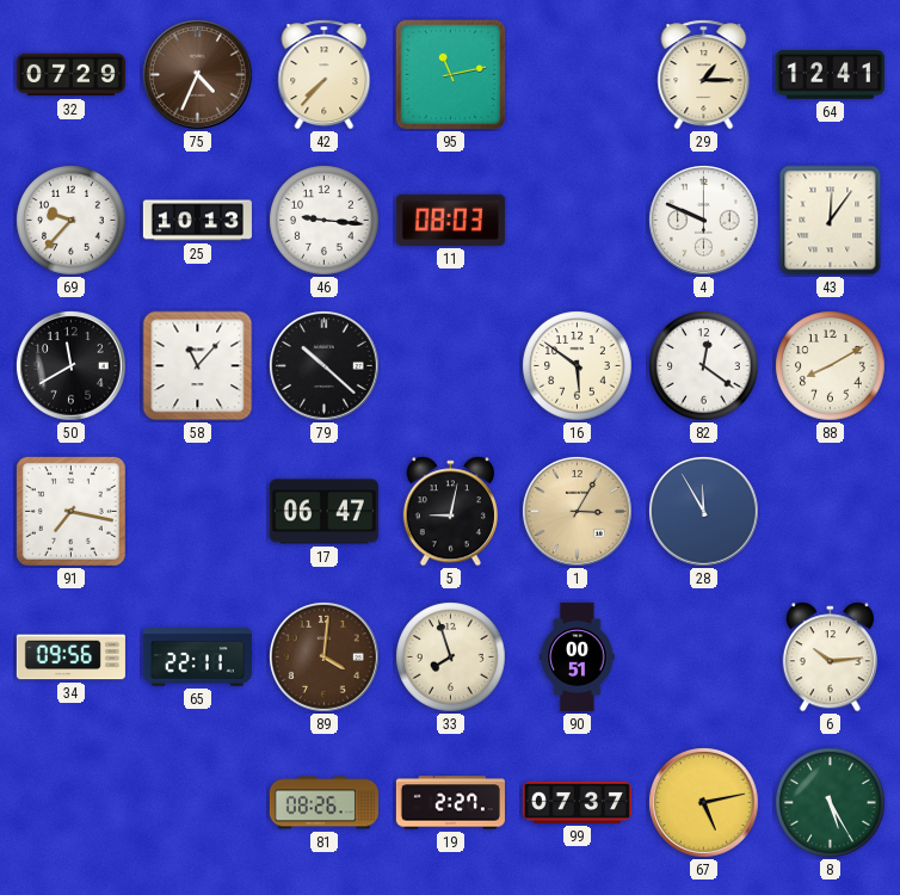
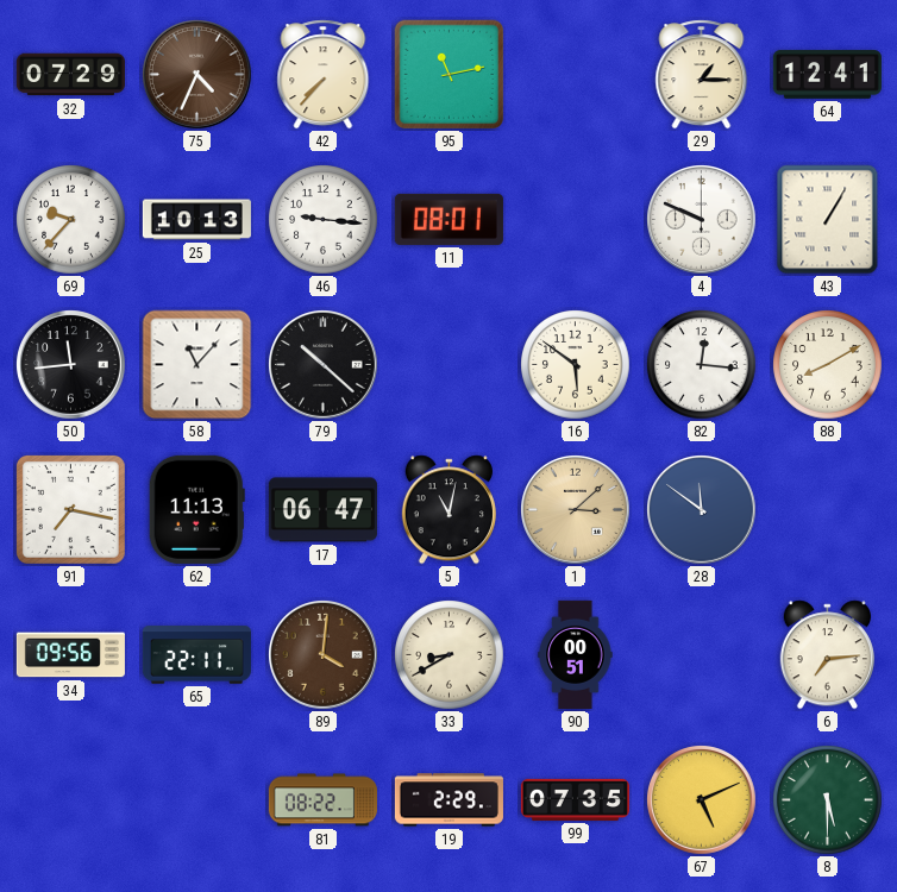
11: 08:03 -> 08:01 (448, 219)
43: 12:06 -> 1:05 (828, 220)
50: 11:40 -> 11:44 (71, 365)
82: 12:21 -> 12:16 (702, 365)
62: none -> 11:13 (196, 509)
5: 9:02 -> 11:02 (448, 510)
1: 3:05 -> 3:08 (576, 510)
28: 11:55 -> 11:51 (702, 510)
33: 7:57 -> 8:40 (450, 655)
6: 10:14 -> 7:14 (827, 655)
81: 08:26 -> 08:22 (322, 800)
19: 2:27 -> 2:29 (448, 800)
99: 07:37 -> 07:35 (575, 799)
67: 5:13 -> 5:11 (702, 800)
8: 5:25 -> 5:30 (828, 800)
